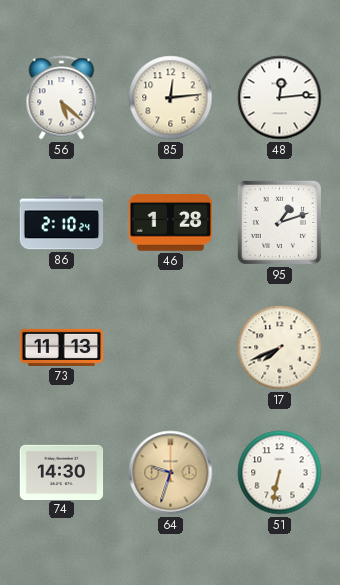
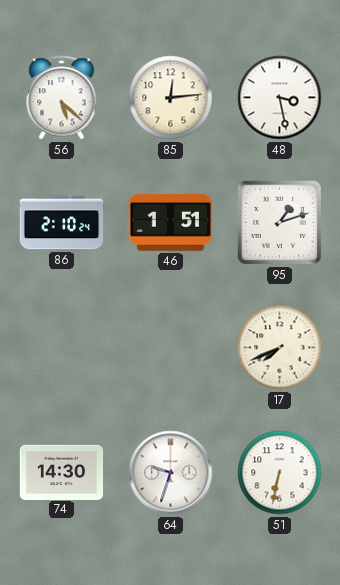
48: 12:14 -> 3:28 (280, 98)
46: 1:28 -> 1:51 (170, 222)
73: 11:13 -> none (62, 347)
64 dial: champagne -> white (171, 473)
